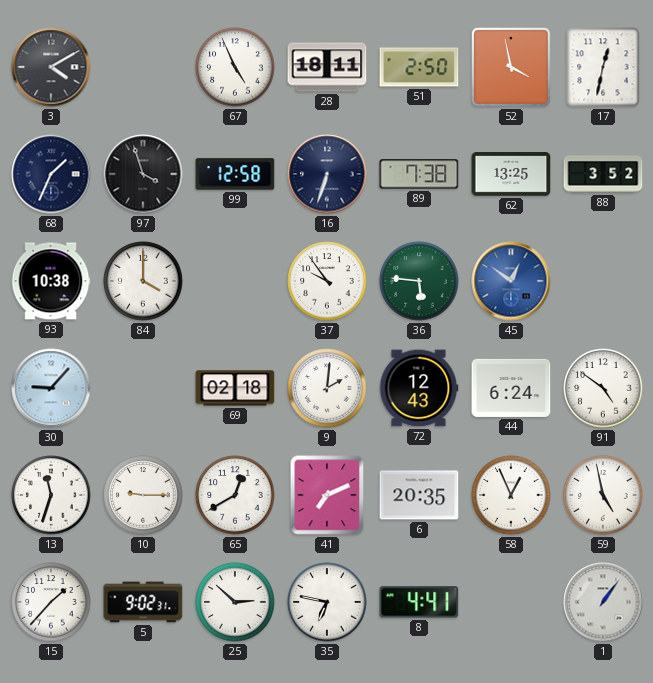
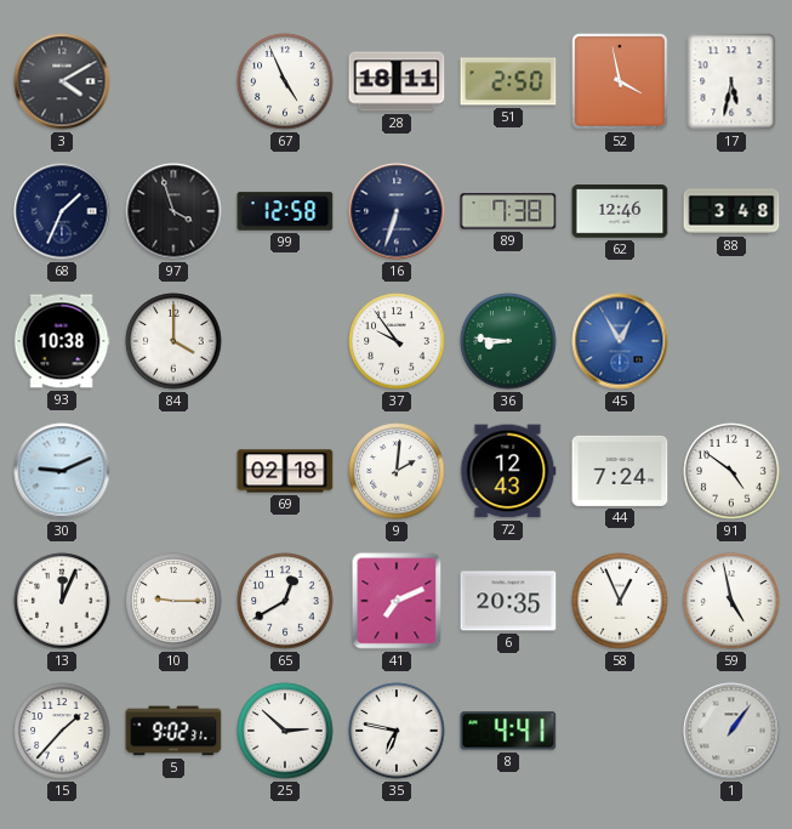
17: 12:32 -> 5:32 (731, 81)
62: 13:25 -> 12:46 (620, 211)
88: 3:52 -> 3:48 (731, 211)
36: 5:46 -> 8:46 (508, 341)
45: 12:51 -> 12:55 (620, 341)
30: 9:07 -> 9:11 (62, 471)
44: 6:24 -> 7:24 (620, 471)
13: 11:33 -> 12:04 (62, 601)
